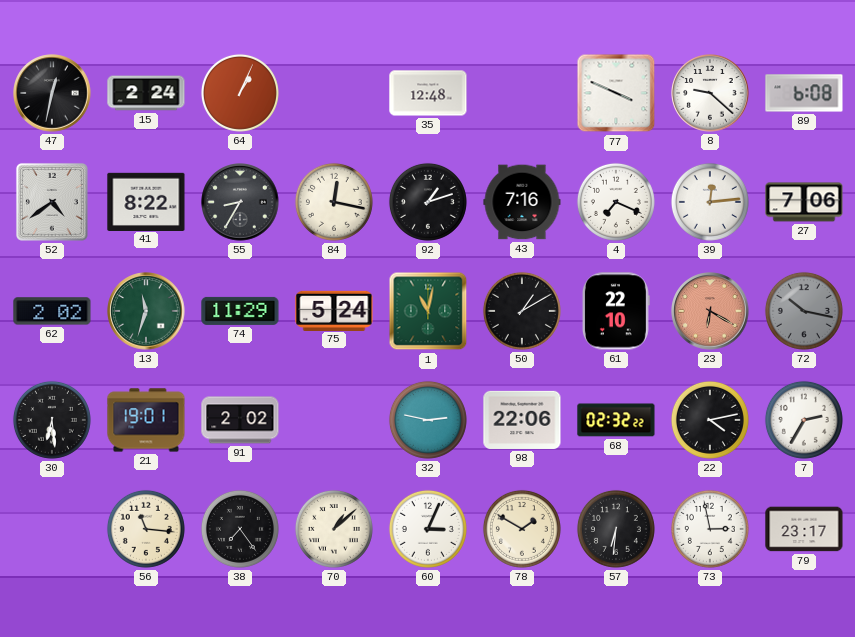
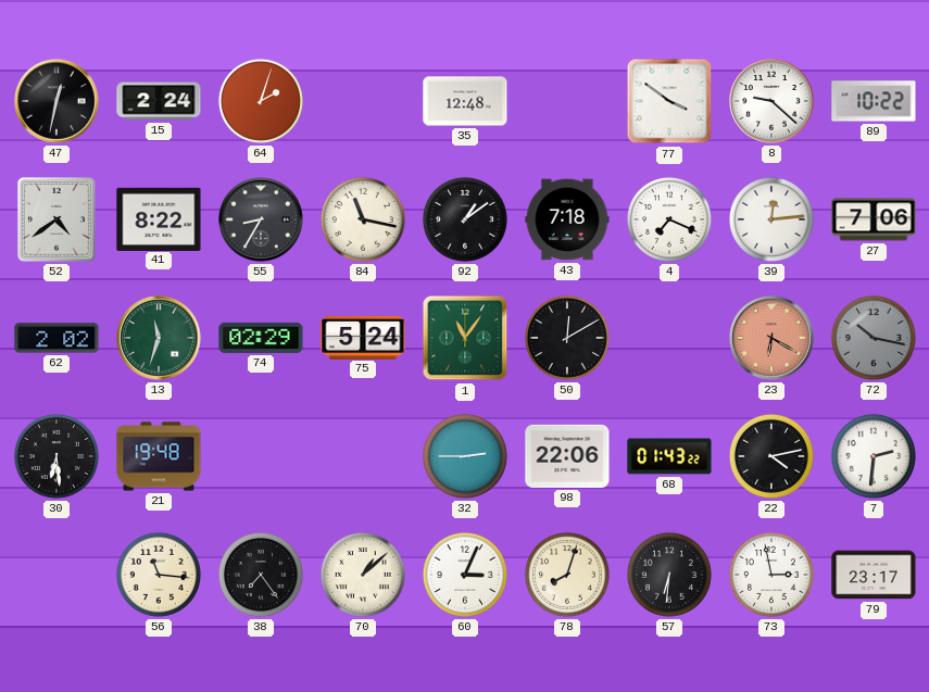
64: 1:04 -> 2:03 (261, 101)
77: 3:49 -> 3:51 (669, 101)
89: 6:08 -> 10:22 (874, 101)
84: 12:17 -> 11:17 (363, 219)
92: 1:12 -> 1:09 (465, 219)
43: 7:16 -> 7:18 (567, 219)
74: 11:29 -> 02:29 (261, 338)
1: 11:02 -> 11:06 (465, 338)
50: 1:10 -> 12:10 (567, 338)
61: 22:10 -> none (616, 311)
21: 19:01 -> 19:48 (159, 456)
91: 2:02 -> none (240, 420)
32: 2:47 -> 2:45 (465, 456)
68: 02:32 -> 01:43 (669, 456)
7: 2:35 -> 2:31 (874, 456)
78: 1:50 -> 8:03 (567, 575)
